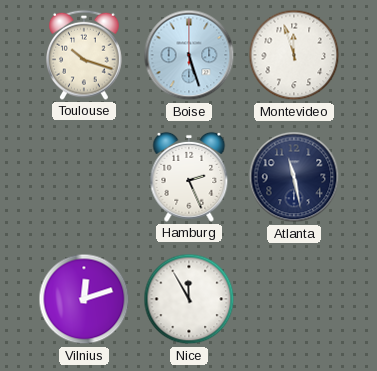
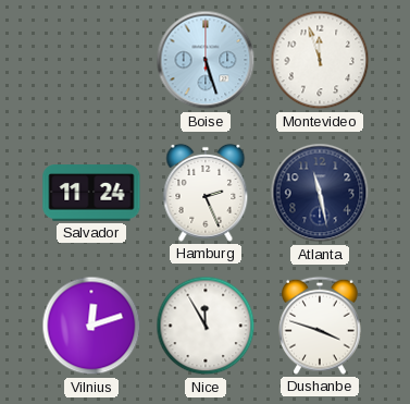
Toulouse: 10:18 -> none (84, 55)
Salvador: none -> 11:24 (91, 193)
Dushanbe: none -> 3:48 (320, 326)
